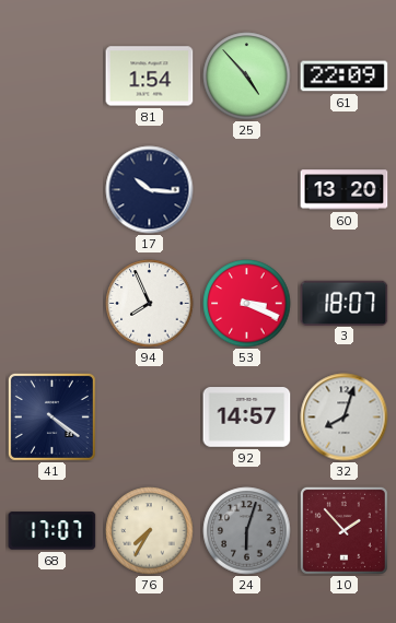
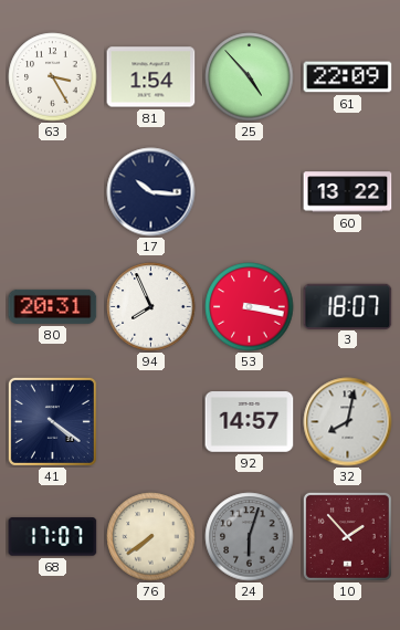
63: none -> 3:25 (53, 77)
60: 13:20 -> 13:22 (348, 192)
80: none -> 20:31 (53, 306)
53: 3:19 -> 3:17 (250, 307)
32: 8:03 -> 8:02 (348, 422)
76: 7:35 -> 7:39 (151, 537)
